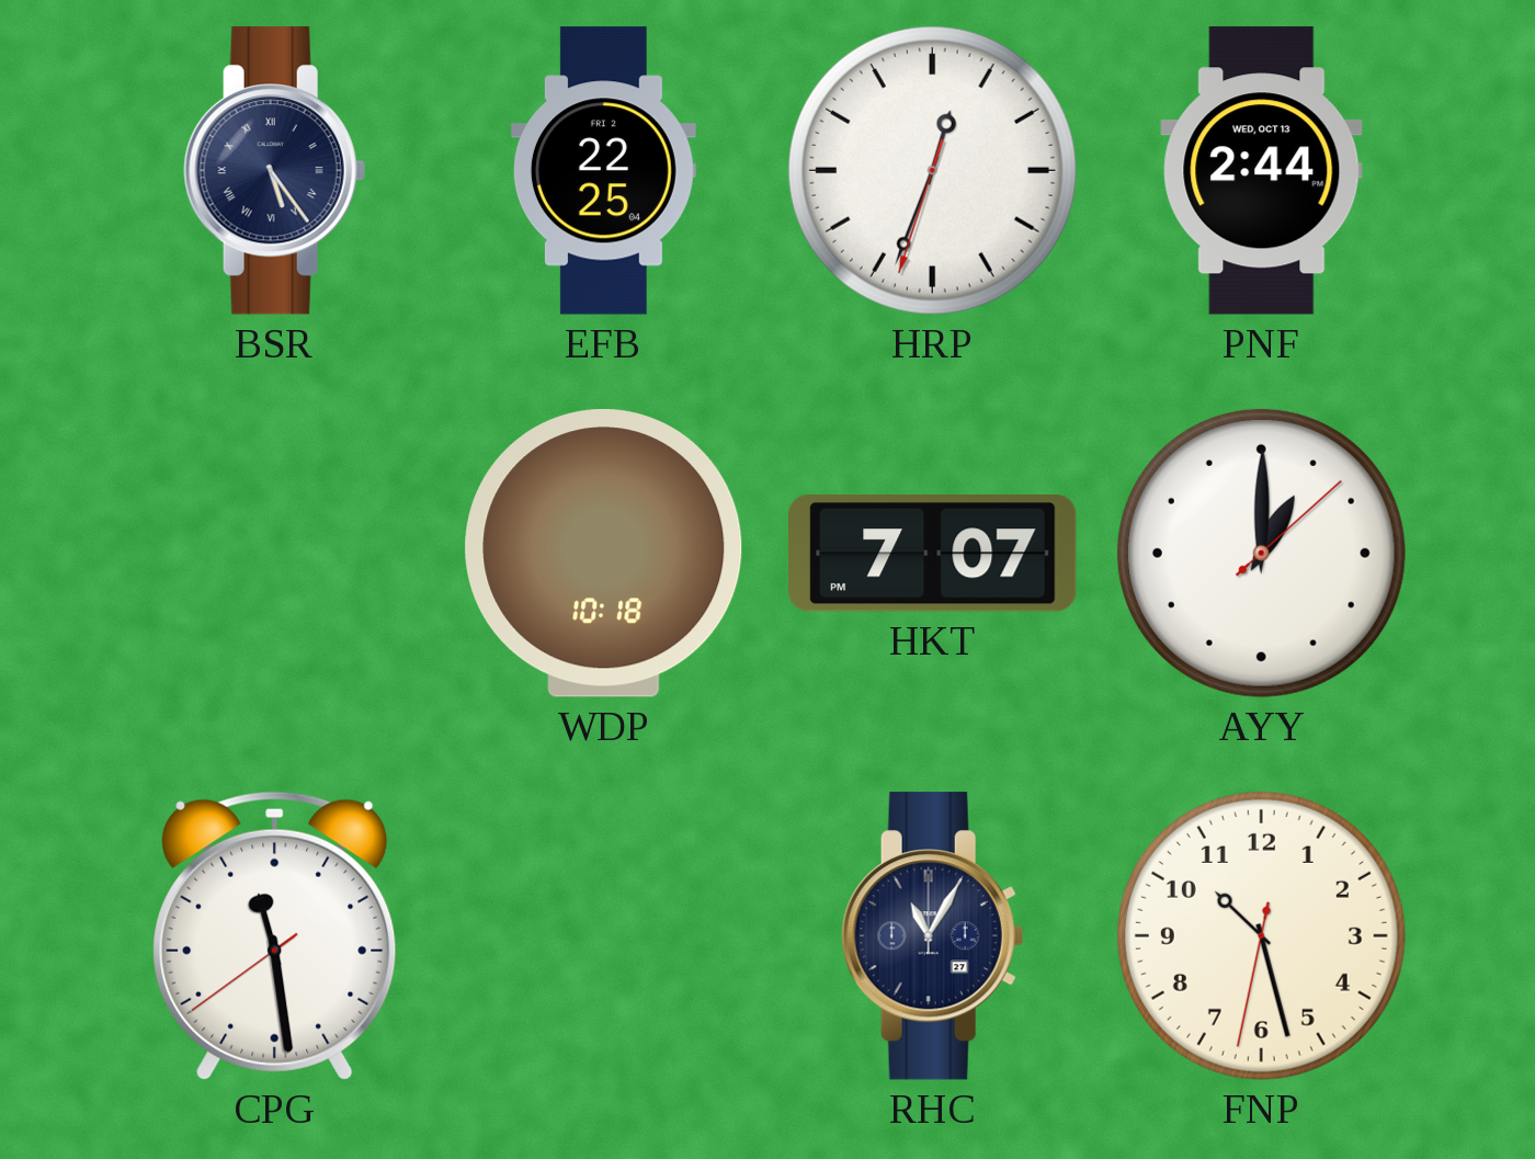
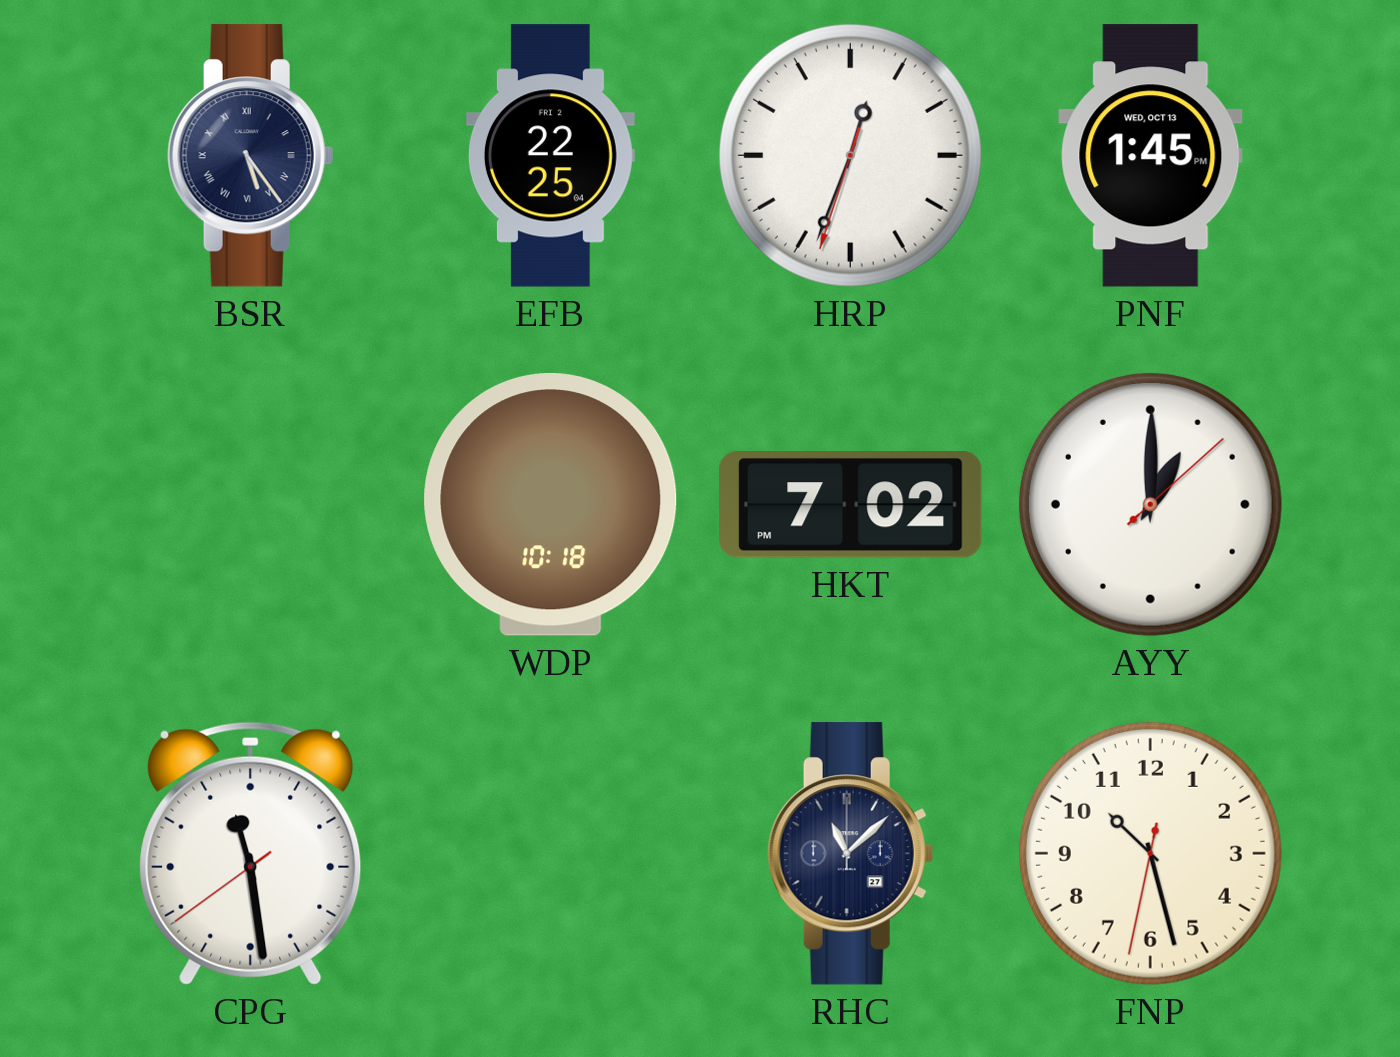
PNF: 2:44 -> 1:45 (1151, 156)
HKT: 7:07 -> 7:02 (851, 504)
RHC: 11:05 -> 11:08 (850, 854)
